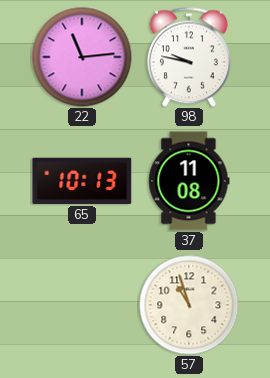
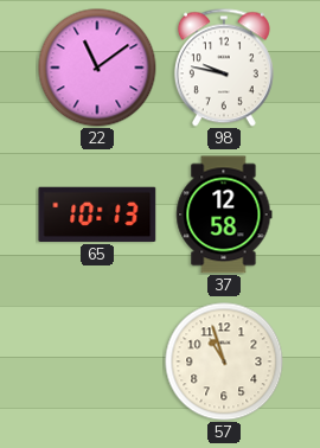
22: 11:14 -> 11:09 (97, 68)
37: 11:08 -> 12:58 (224, 215)
